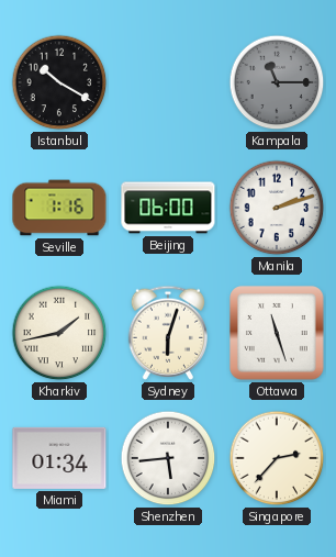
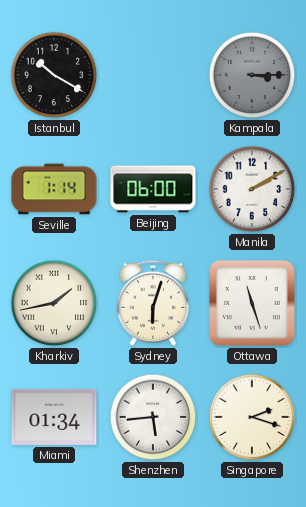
Kampala: 11:15 -> 3:15 (252, 75)
Seville: 1:16 -> 1:14 (54, 189)
Manila: 2:12 -> 2:10 (252, 189)
Singapore: 2:37 -> 2:18 (252, 417)
